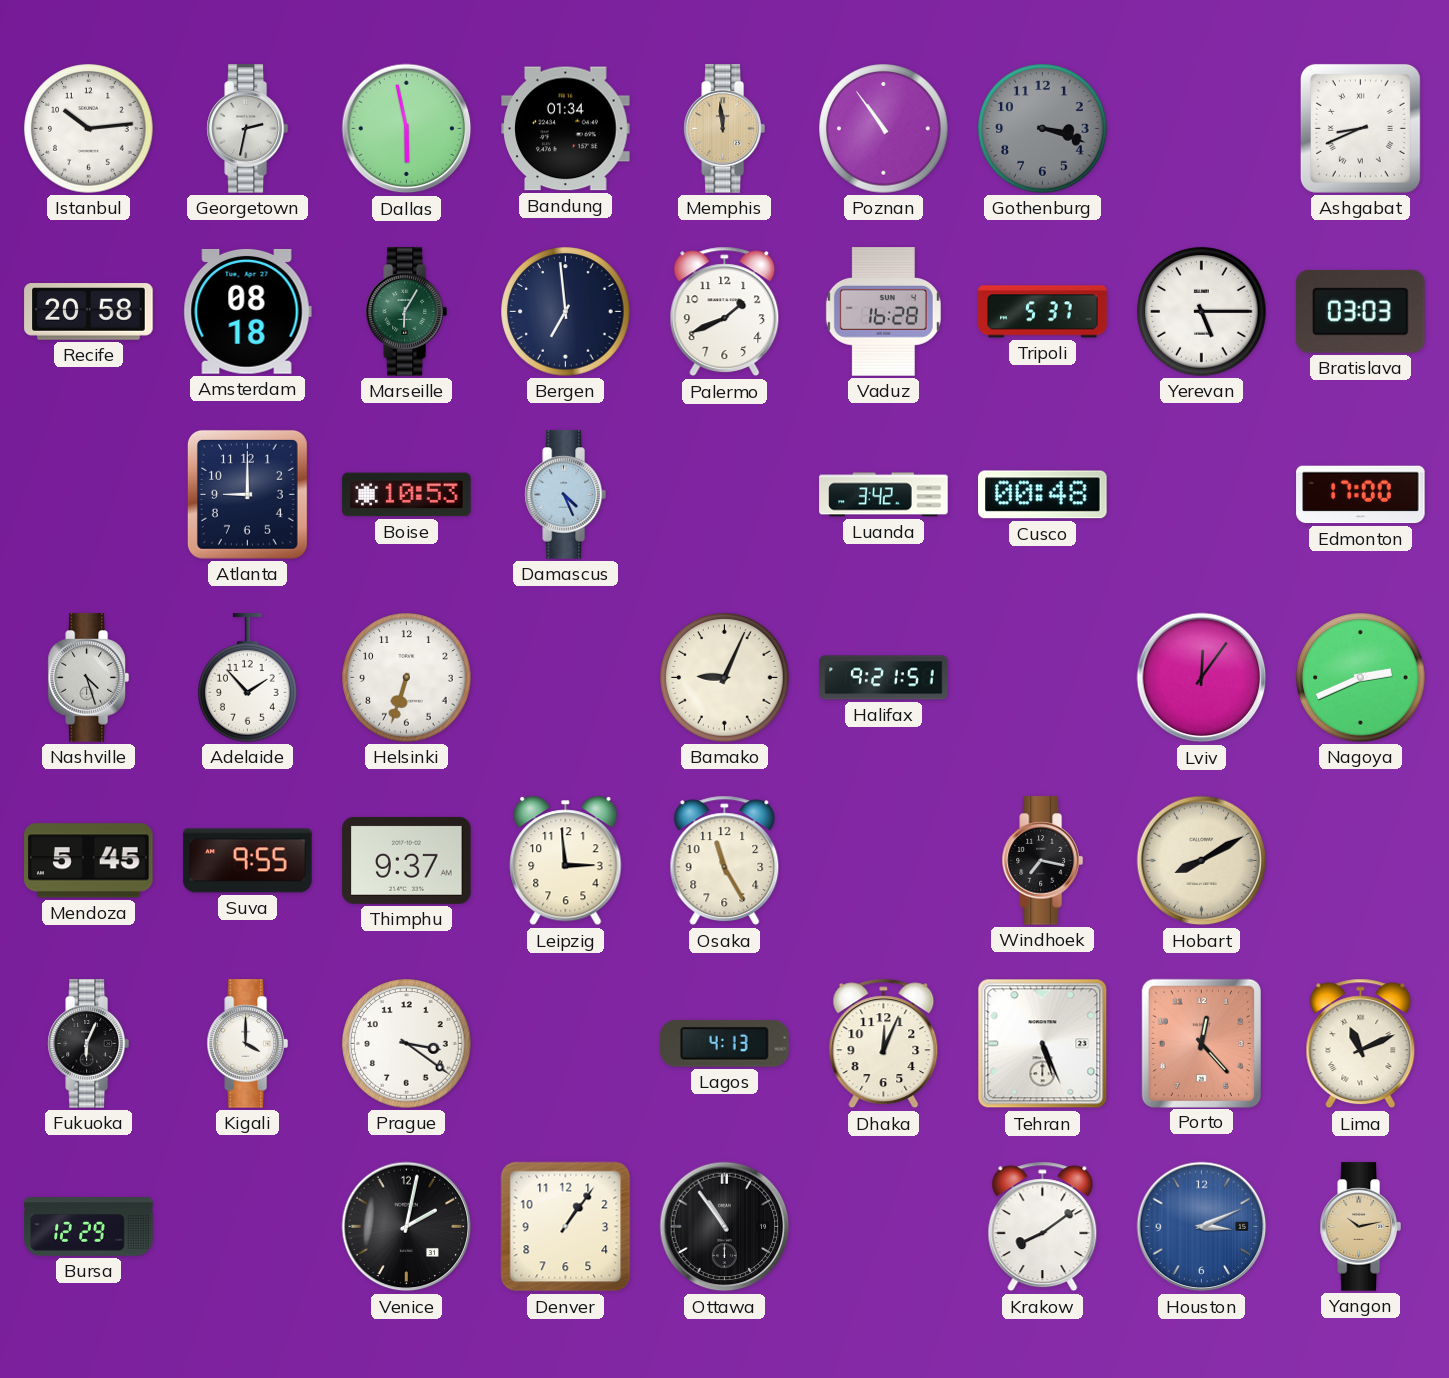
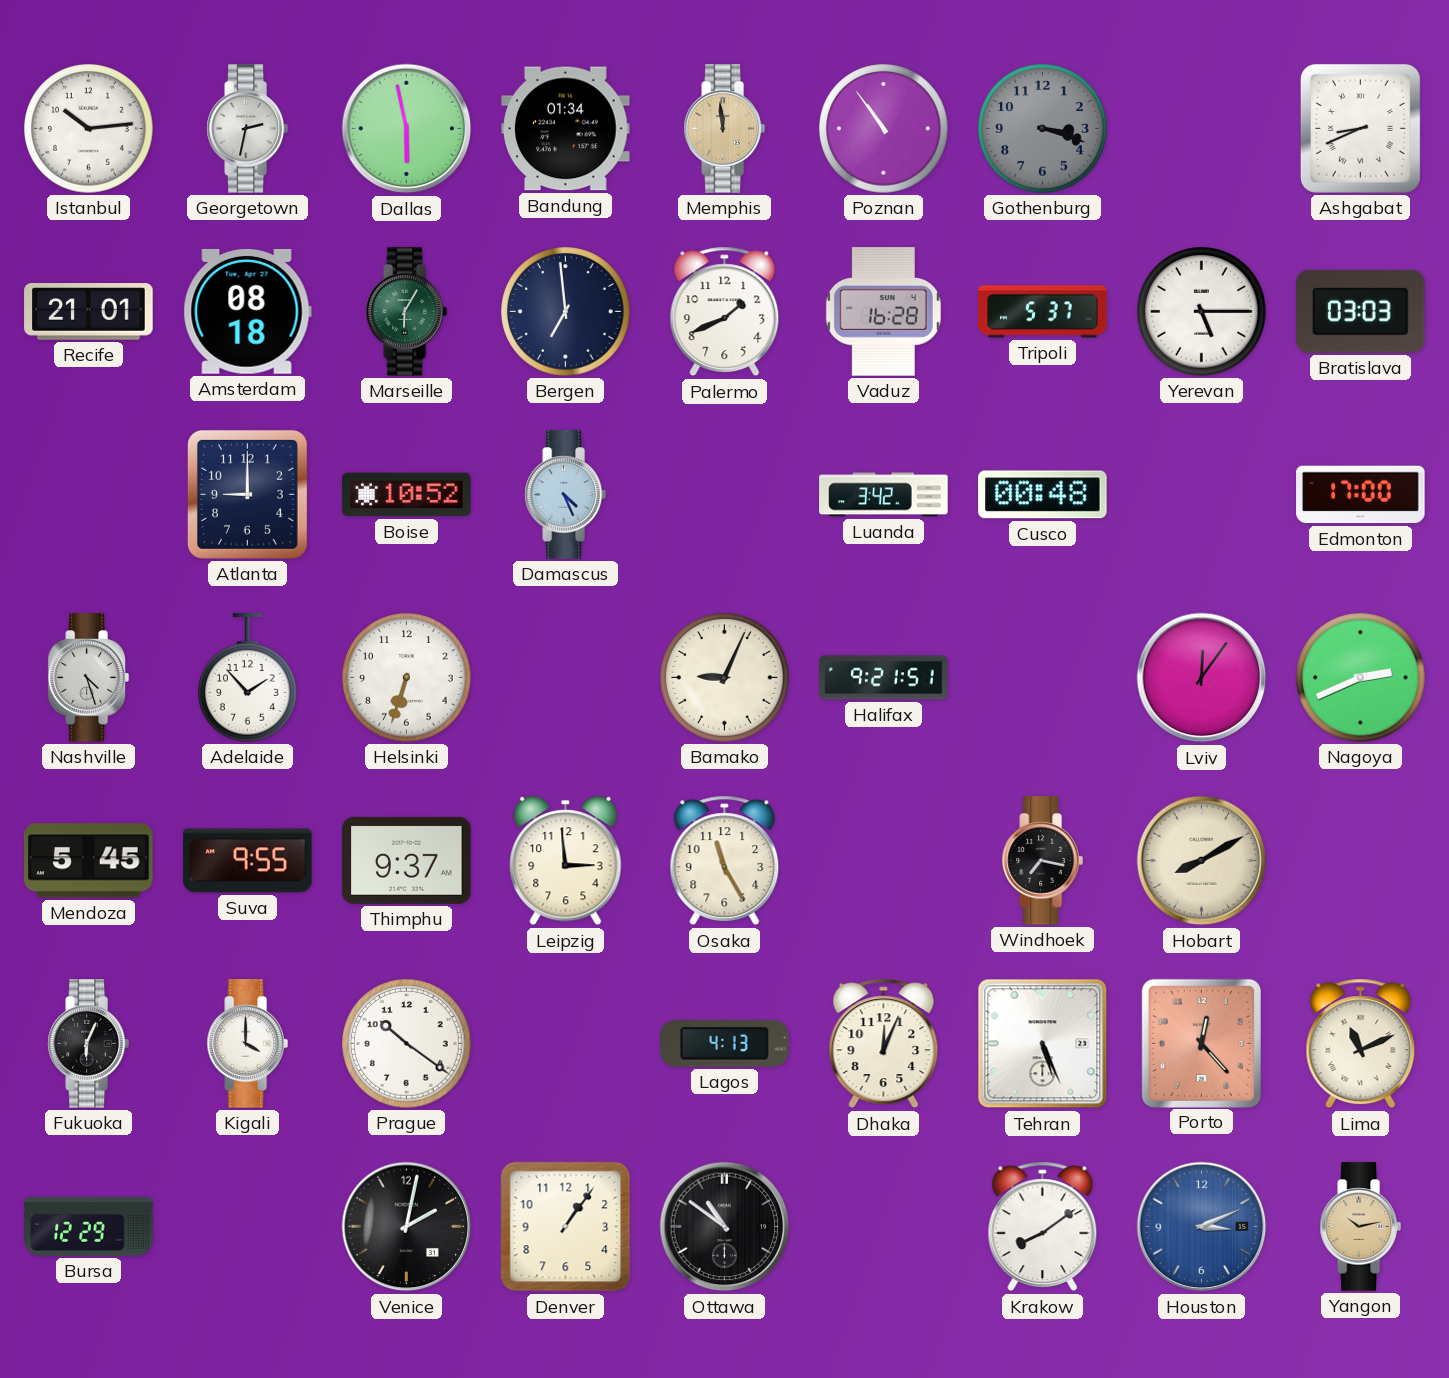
Recife: 20:58 -> 21:01 (89, 312)
Boise: 10:53 -> 10:52 (407, 495)
Prague: 3:21 -> 10:21 (407, 1044)
Ottawa: 10:54 -> 10:51 (725, 1227)
